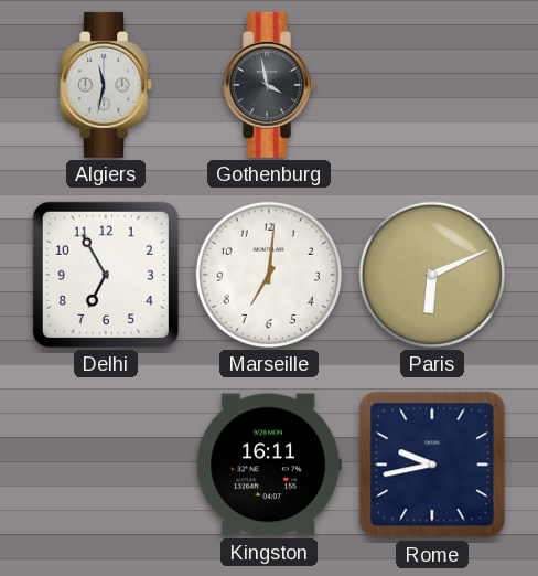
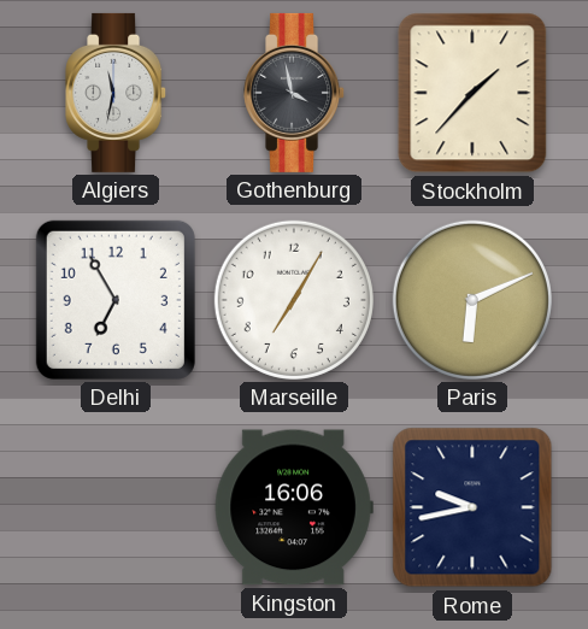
Stockholm: none -> 1:37 (472, 93)
Marseille: 7:01 -> 7:05 (294, 300)
Kingston: 16:11 -> 16:06 (294, 507)
